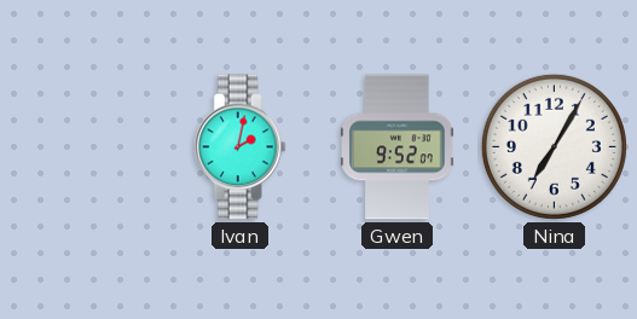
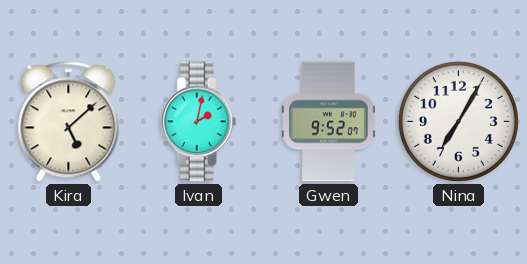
Kira: none -> 5:08 (69, 122)
